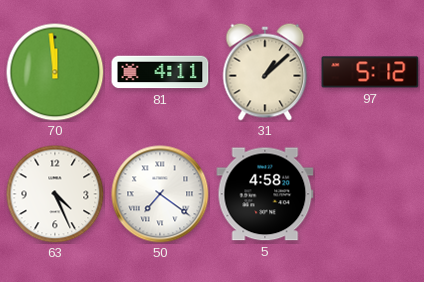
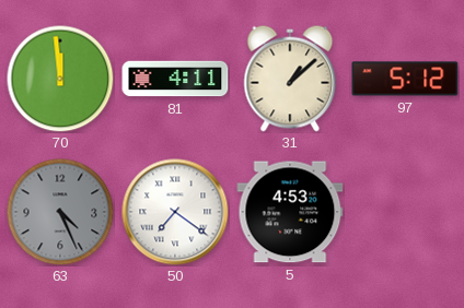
63 dial: white -> grey (60, 212)
5: 4:58 -> 4:53 (290, 212)
